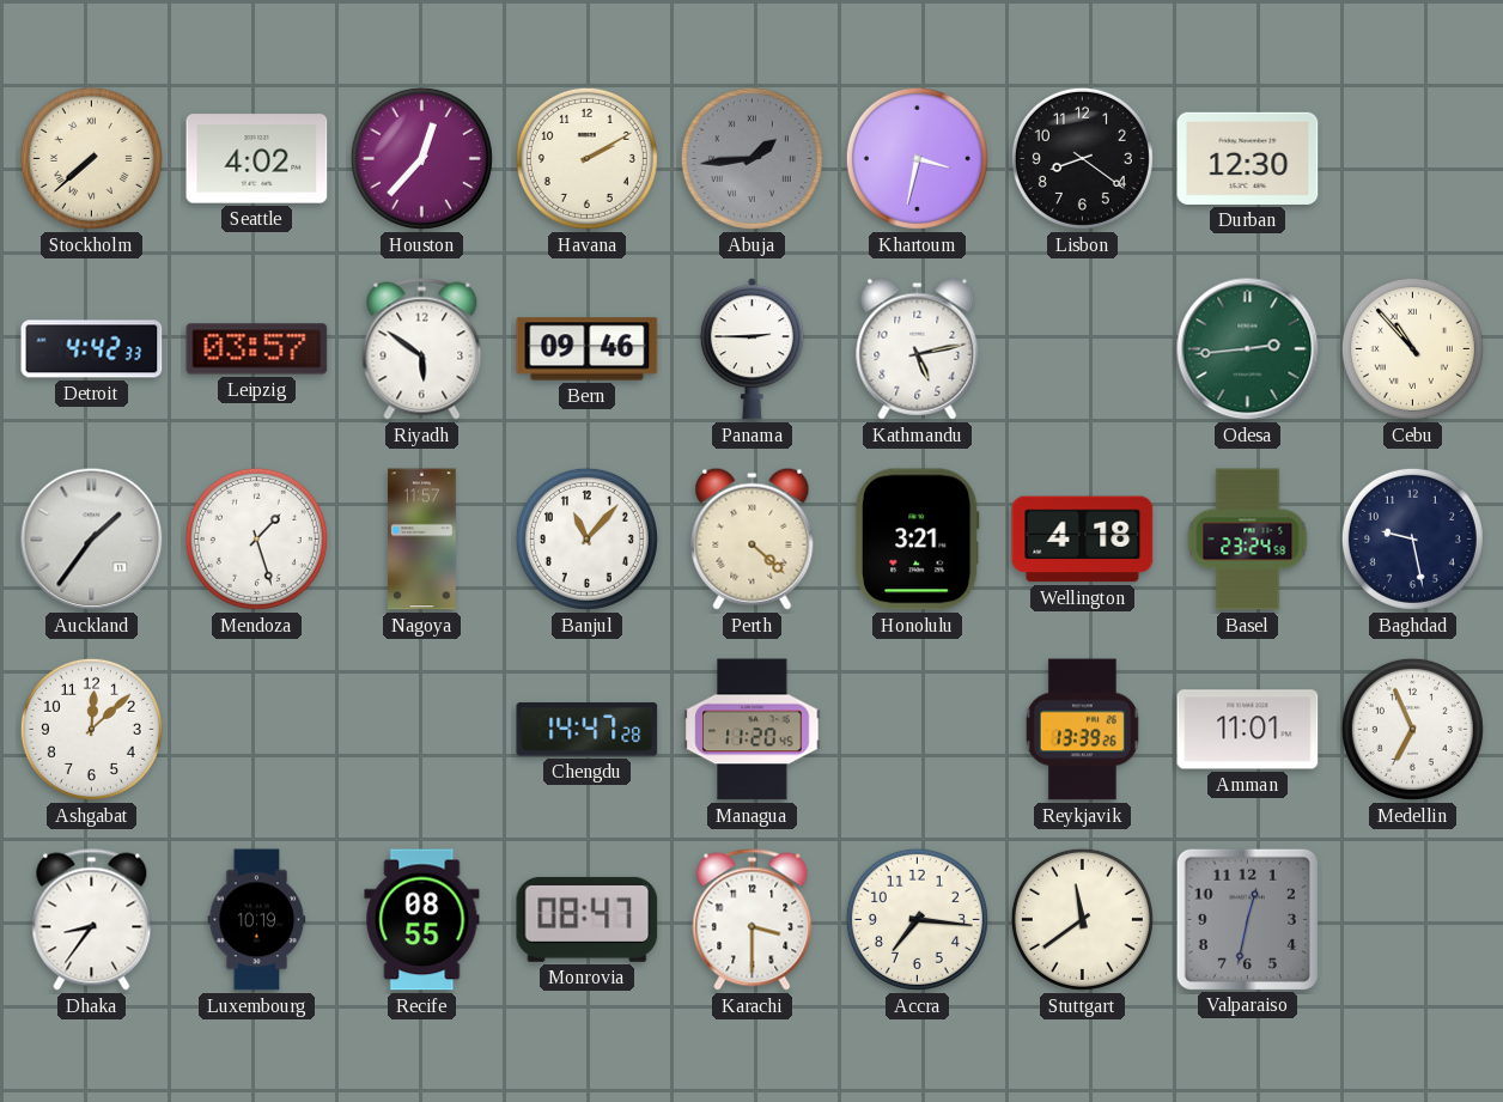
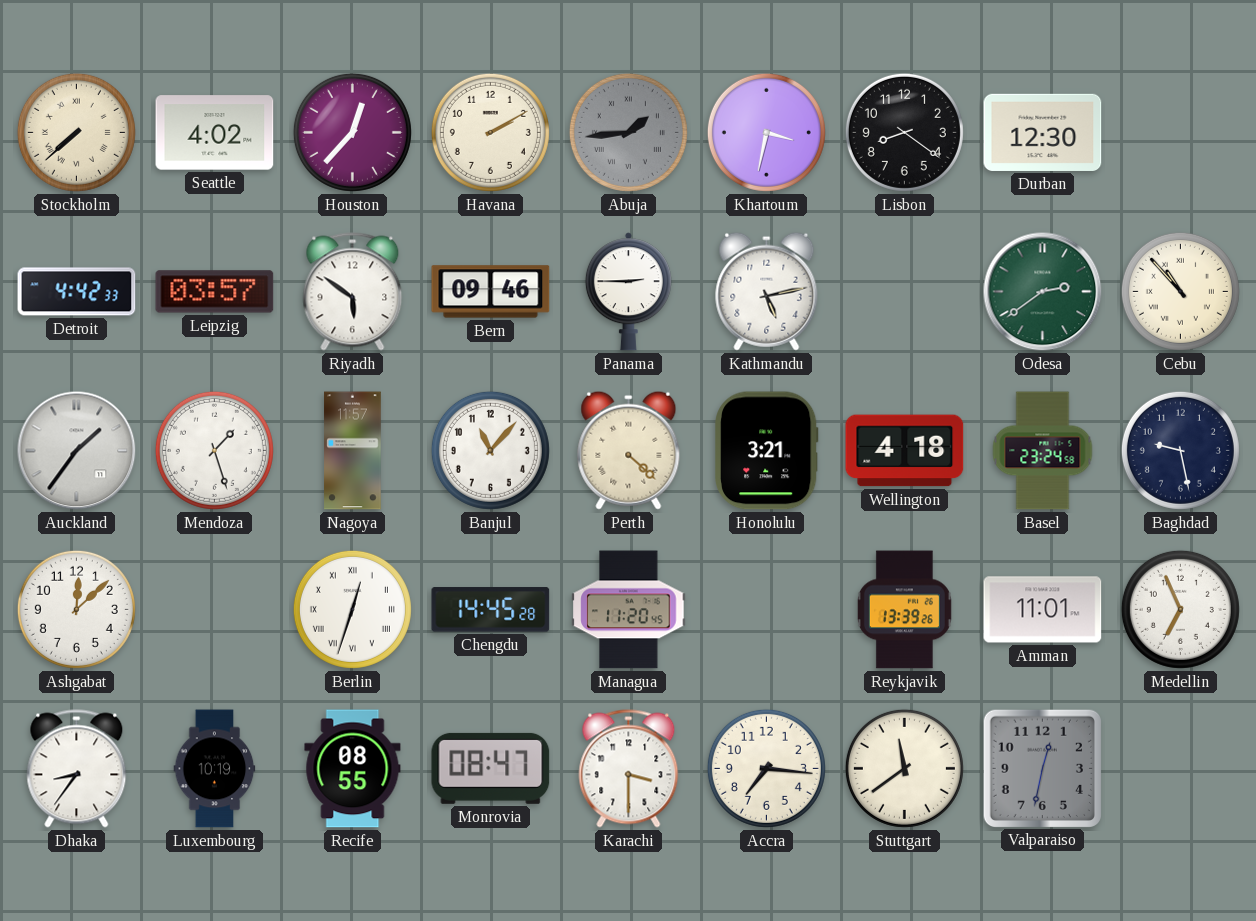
Odesa: 2:44 -> 2:39 (1043, 292)
Berlin: none -> 12:33 (352, 609)
Chengdu: 14:47 -> 14:45 (491, 610)
